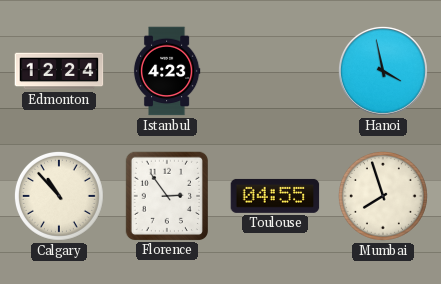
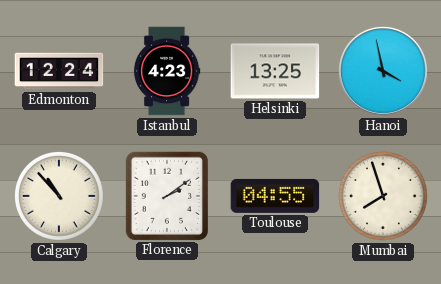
Helsinki: none -> 13:25 (275, 71)
Florence: 2:54 -> 2:09 (166, 195)
